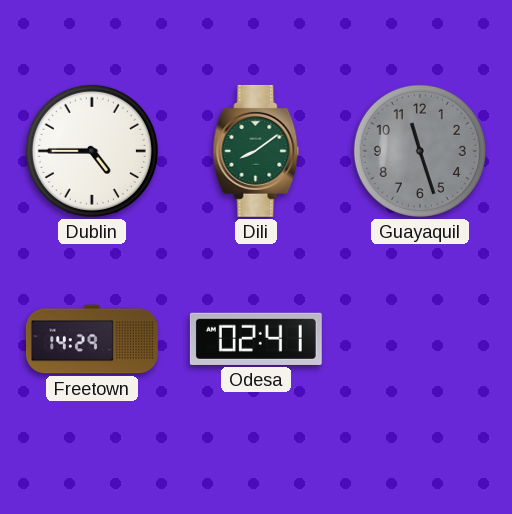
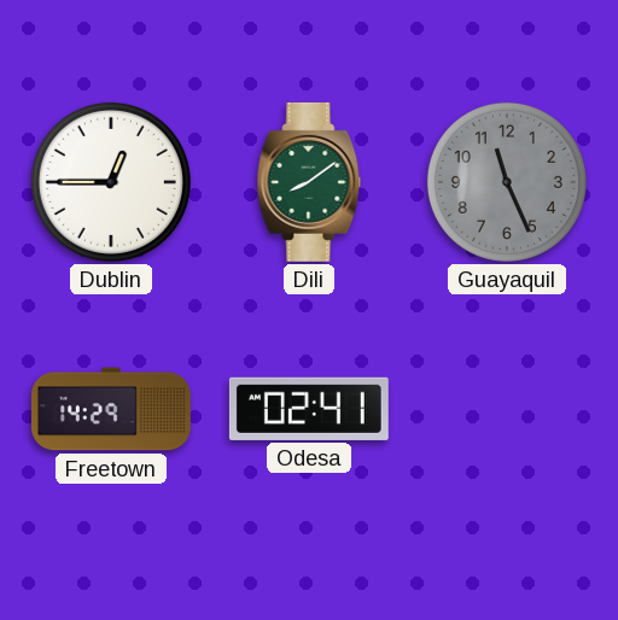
Dublin: 4:45 -> 12:45 (111, 182)
Guayaquil: 11:27 -> 11:26 (507, 182)
